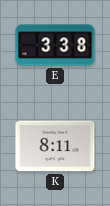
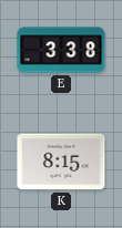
K: 8:11 -> 8:15 (61, 162)
